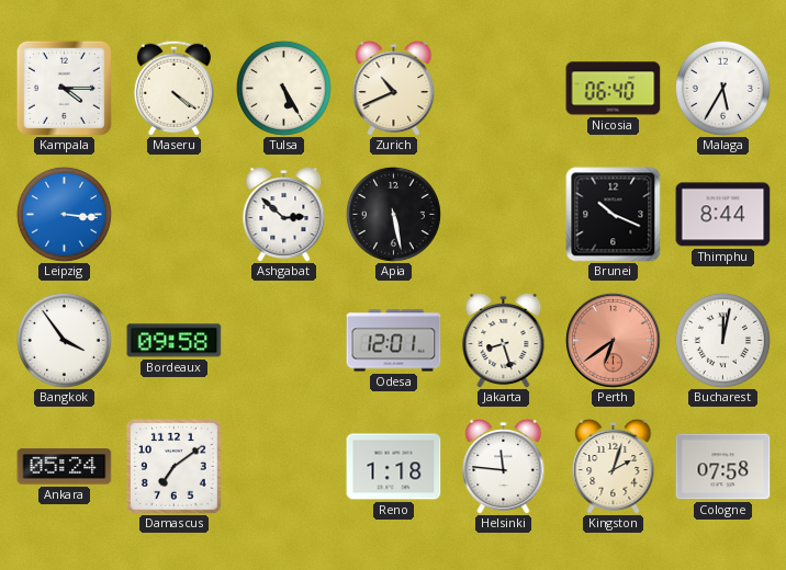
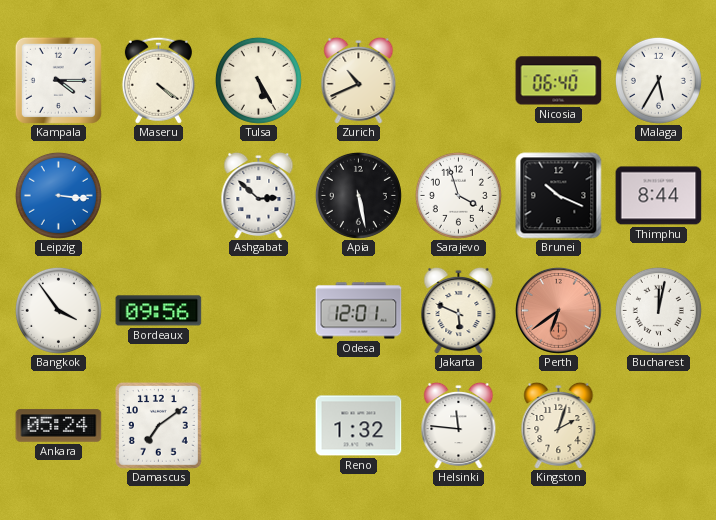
Sarajevo: none -> 3:57 (458, 195)
Bordeaux: 09:58 -> 09:56 (159, 311)
Jakarta: 8:27 -> 5:49 (459, 310)
Reno: 1:18 -> 1:32 (359, 426)
Cologne: 07:58 -> none (723, 467)
